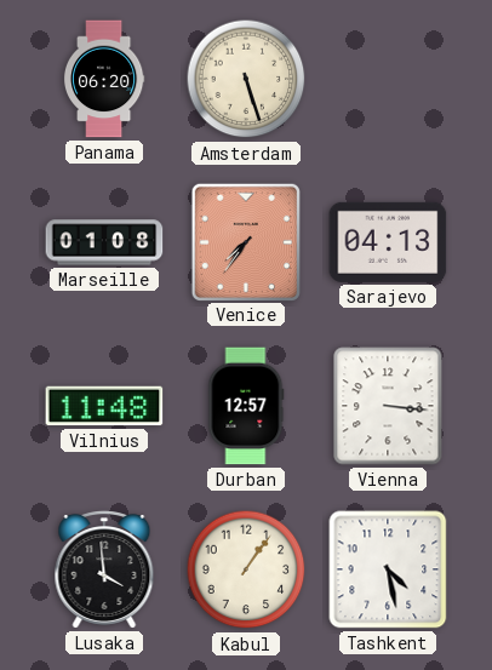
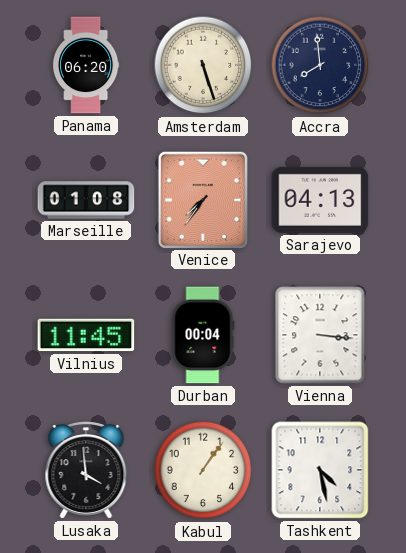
Accra: none -> 7:59 (320, 65)
Vilnius: 11:48 -> 11:45 (86, 335)
Durban: 12:57 -> 00:04 (203, 335)
